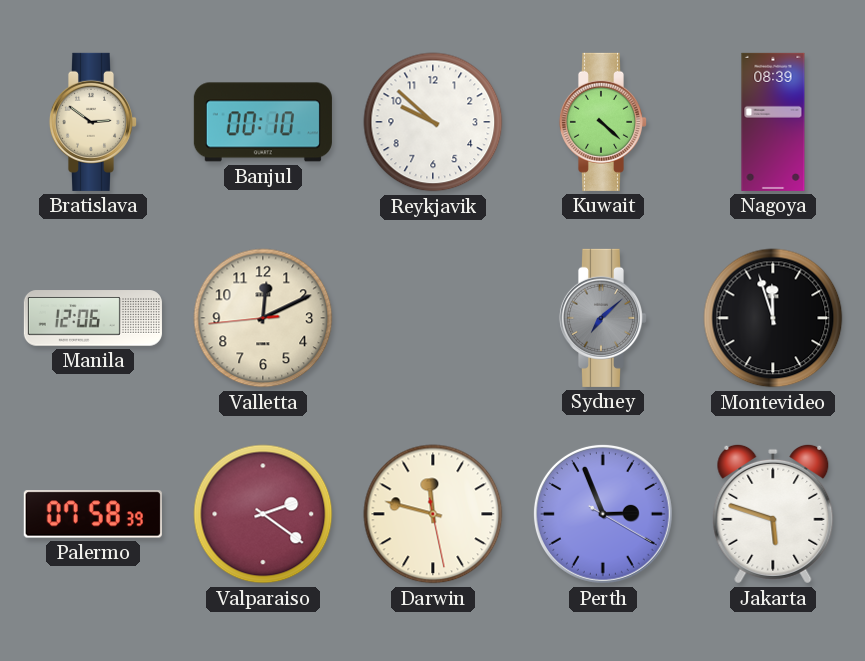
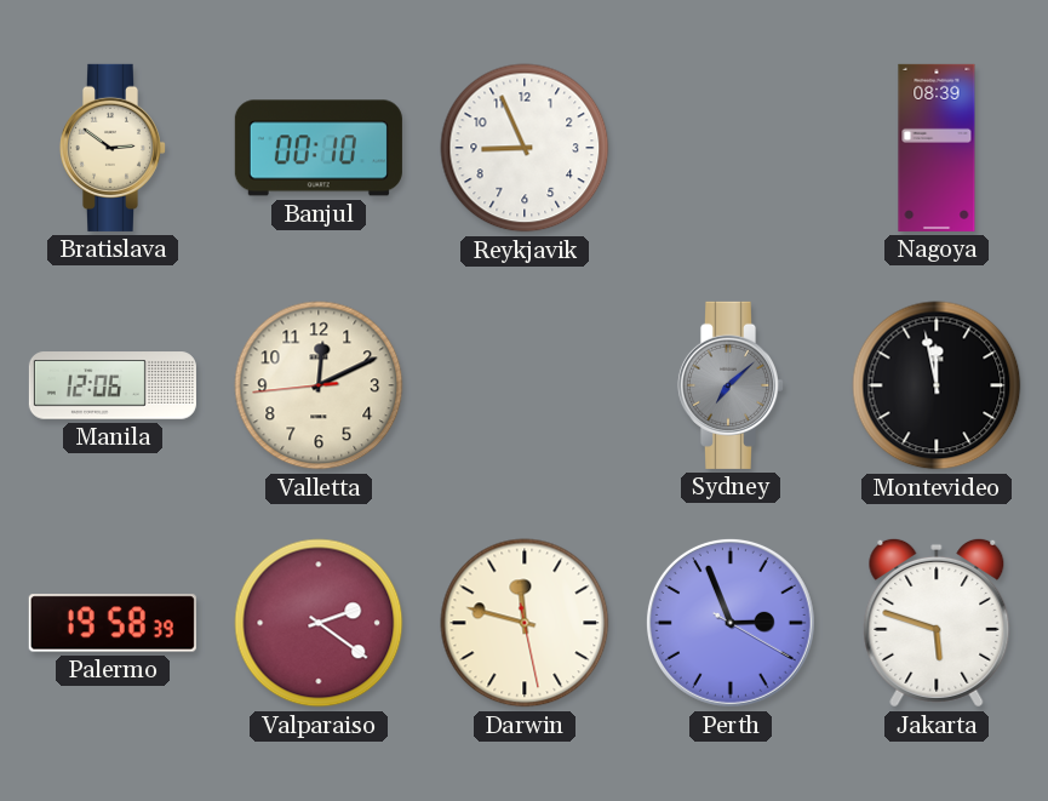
Reykjavik: 9:52 -> 8:56 (525, 148)
Kuwait: 4:22 -> none (602, 122)
Montevideo: 11:57 -> 11:58 (937, 385)
Palermo: 07:58 -> 19:58 (113, 623)
